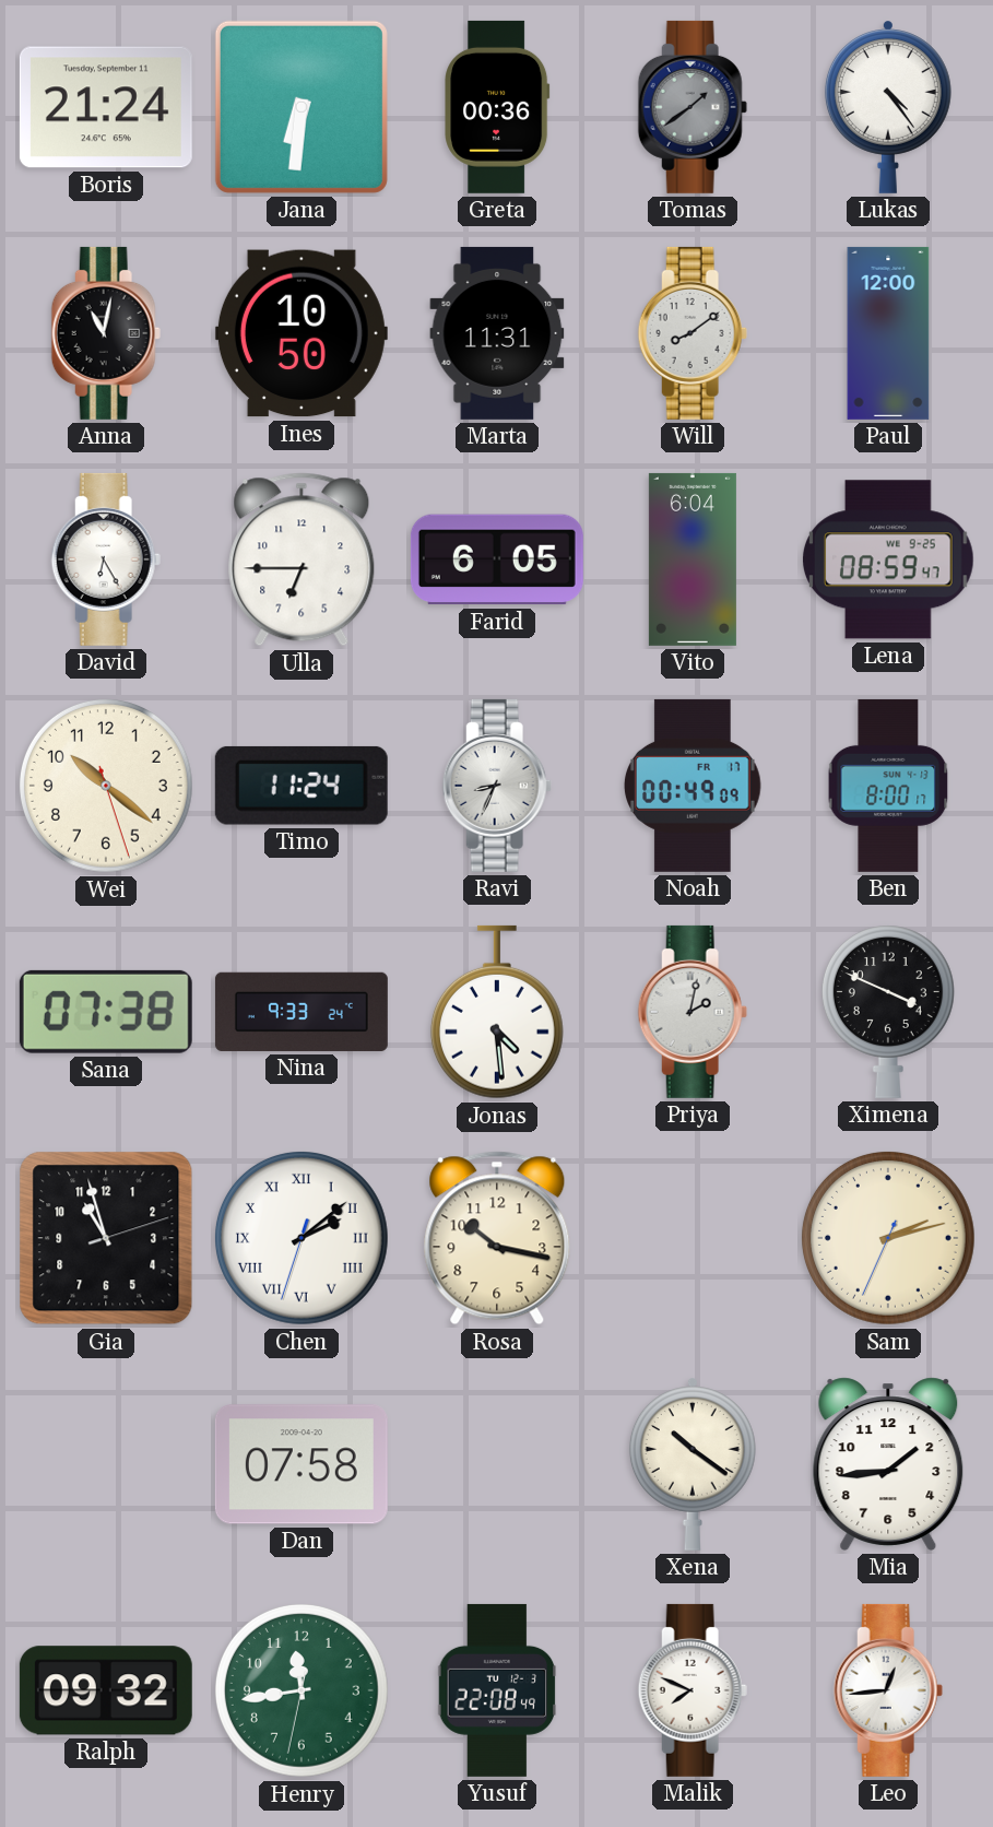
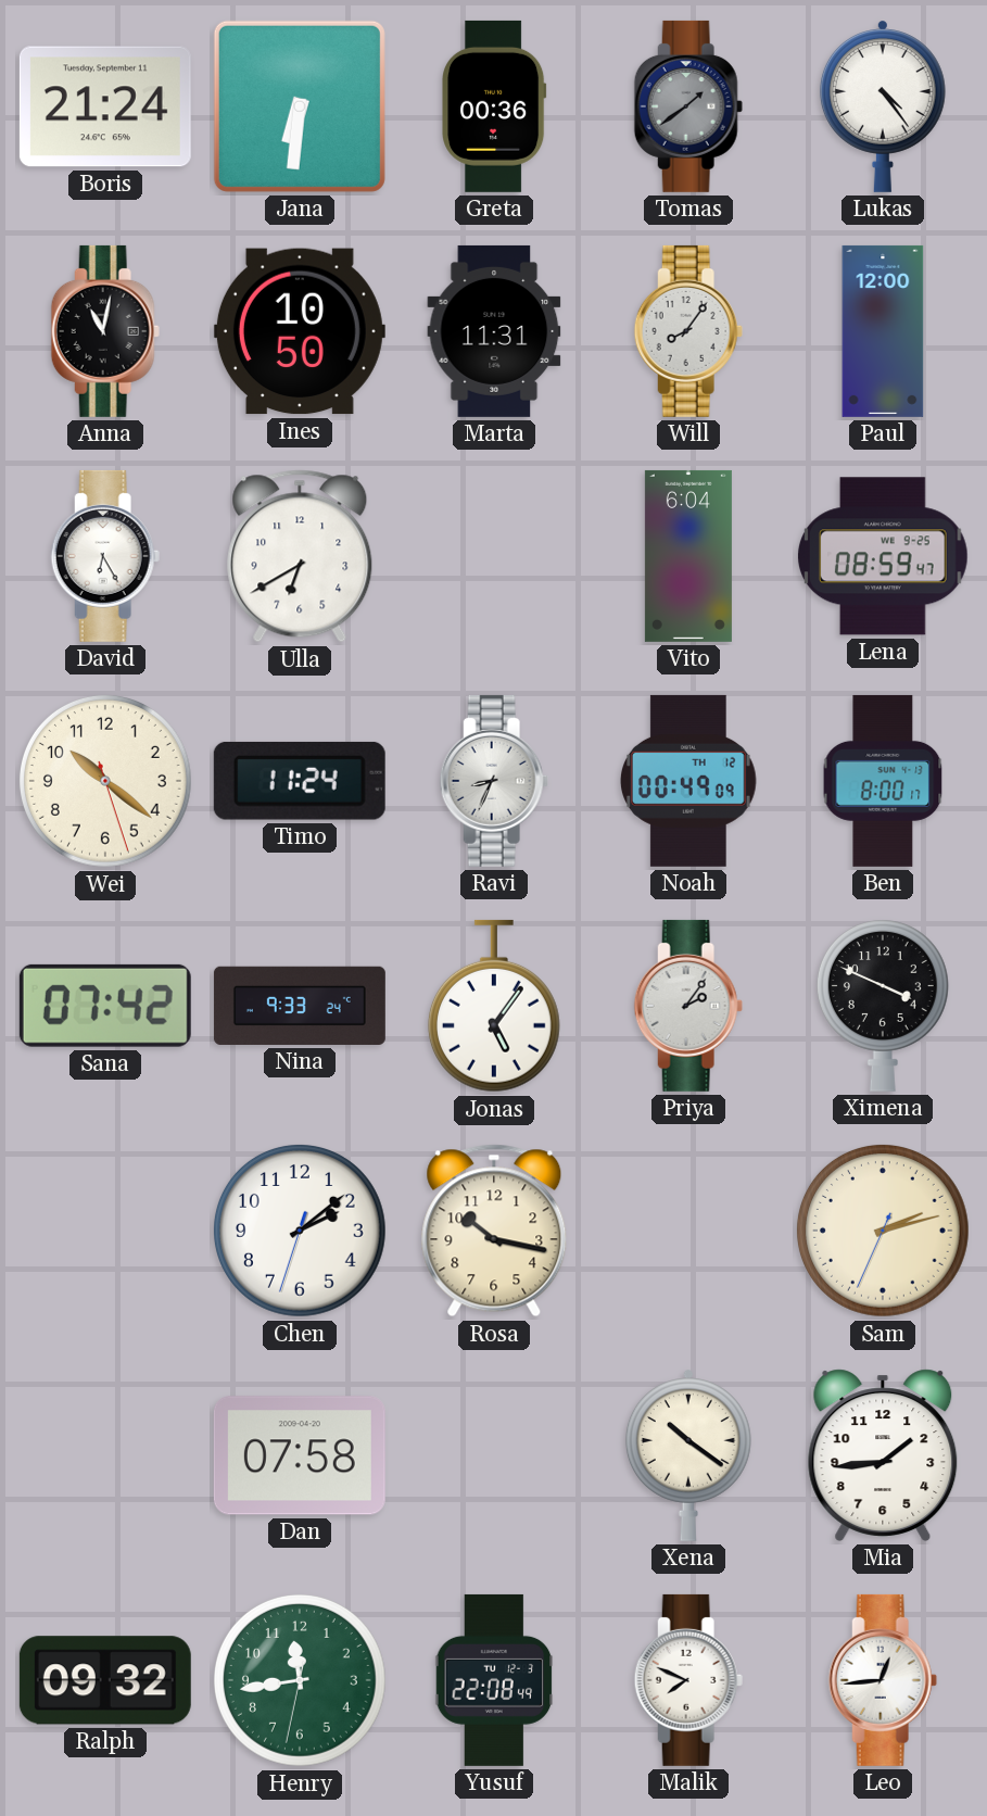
Will: 8:09 -> 8:06 (688, 331)
Ulla: 6:45 -> 6:40 (300, 556)
Farid: 6:05 -> none (497, 559)
Noah date: FR 17 -> TH 12 (689, 781)
Sana: 07:38 -> 07:42 (105, 1006)
Jonas: 4:29 -> 5:06 (494, 1006)
Priya: 2:02 -> 2:06 (688, 1006)
Gia: 10:57 -> none (106, 1238)
Chen numerals: Roman -> Arabic (300, 1231)
